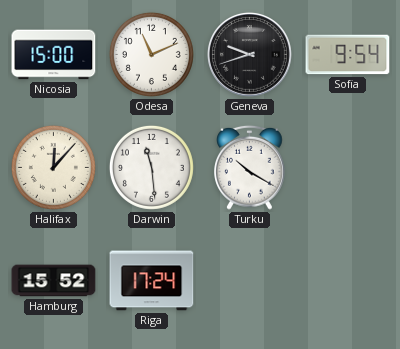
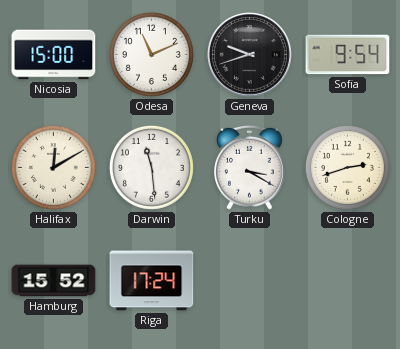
Halifax: 12:07 -> 12:10 (53, 167)
Turku: 10:20 -> 3:20 (250, 167)
Cologne: none -> 2:42 (347, 167)
